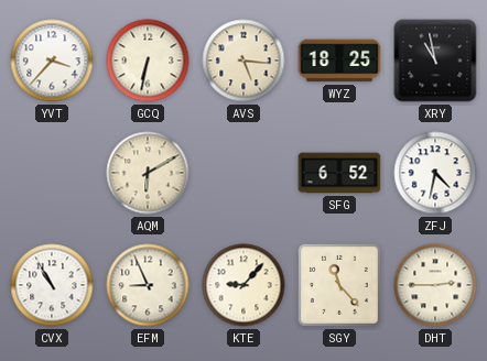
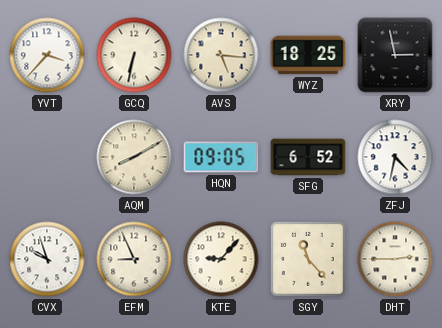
XRY: 10:58 -> 2:58 (395, 55)
AQM: 6:10 -> 8:10 (134, 157)
HQN: none -> 09:05 (221, 157)
CVX: 10:55 -> 9:57 (47, 259)
